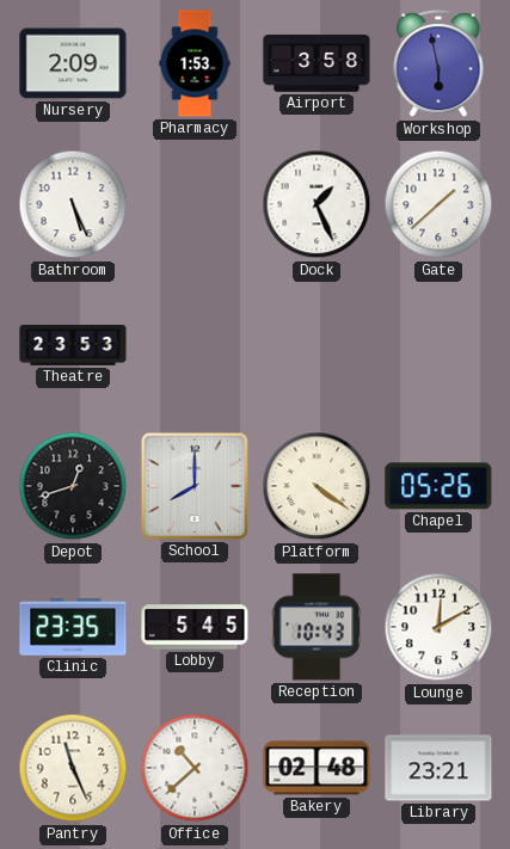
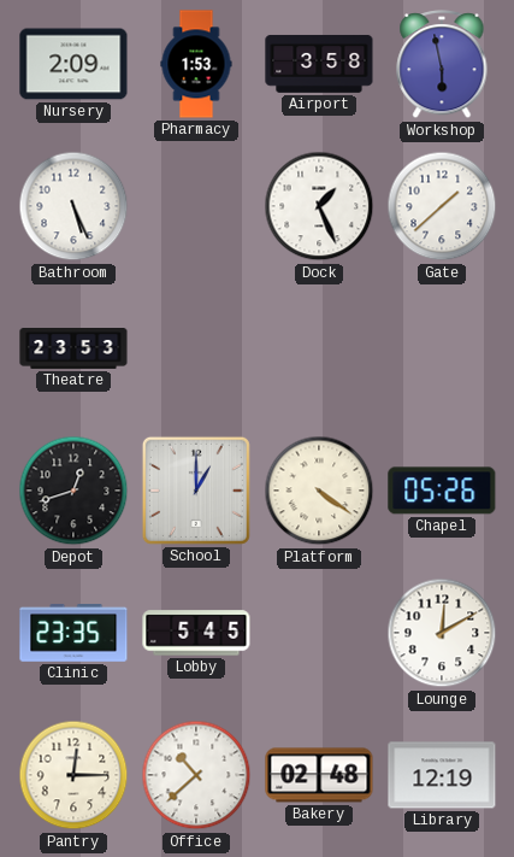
School: 8:00 -> 1:00 (196, 491)
Reception: 10:43 -> none (317, 627)
Pantry: 11:26 -> 12:15 (73, 775)
Library: 23:21 -> 12:19 (442, 775)
